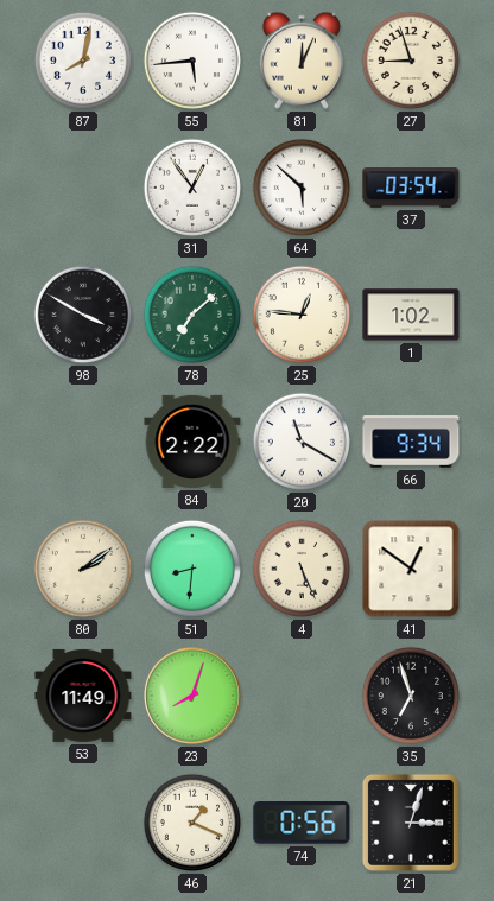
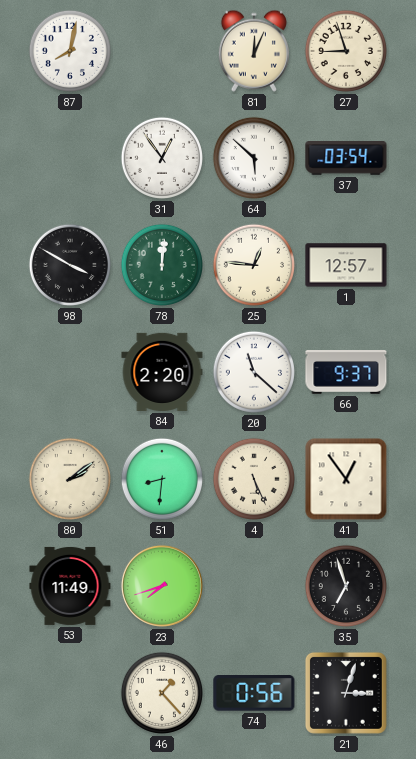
55: 5:44 -> none (192, 61)
78: 7:08 -> 12:01 (162, 265)
1: 1:02 -> 12:57 (346, 265)
84: 2:22 -> 2:20 (162, 372)
20: 11:20 -> 11:22 (254, 372)
66: 9:34 -> 9:37 (346, 373)
41: 12:51 -> 12:54 (346, 479)
23: 8:03 -> 7:42 (162, 586)
46: 1:19 -> 1:23 (162, 693)
